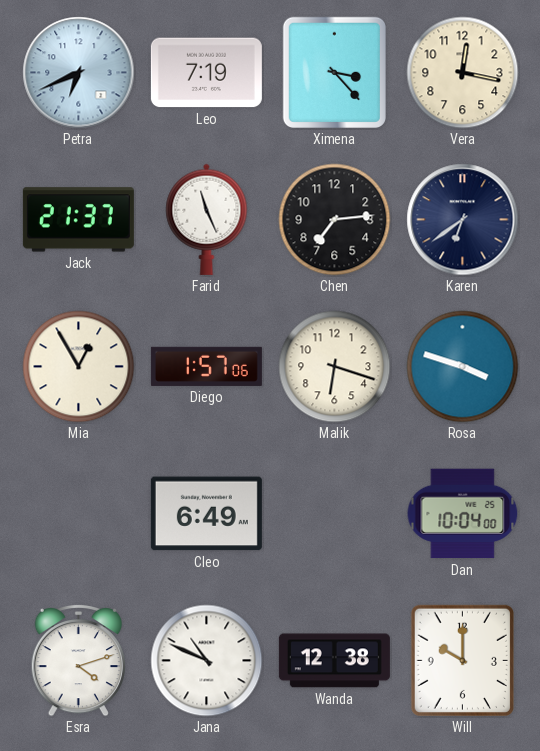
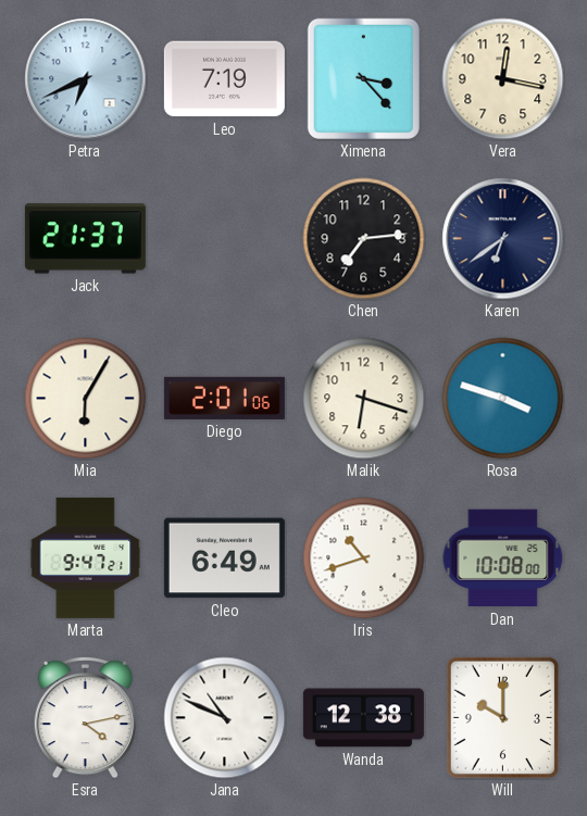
Farid: 11:26 -> none (207, 219)
Mia: 12:55 -> 6:05 (86, 399)
Diego: 1:57 -> 2:01 (224, 398)
Marta: none -> 9:47 (86, 557)
Iris: none -> 10:42 (364, 558)
Dan: 10:04 -> 10:08 (503, 558)
Esra: 4:12 -> 4:13 (85, 717)
